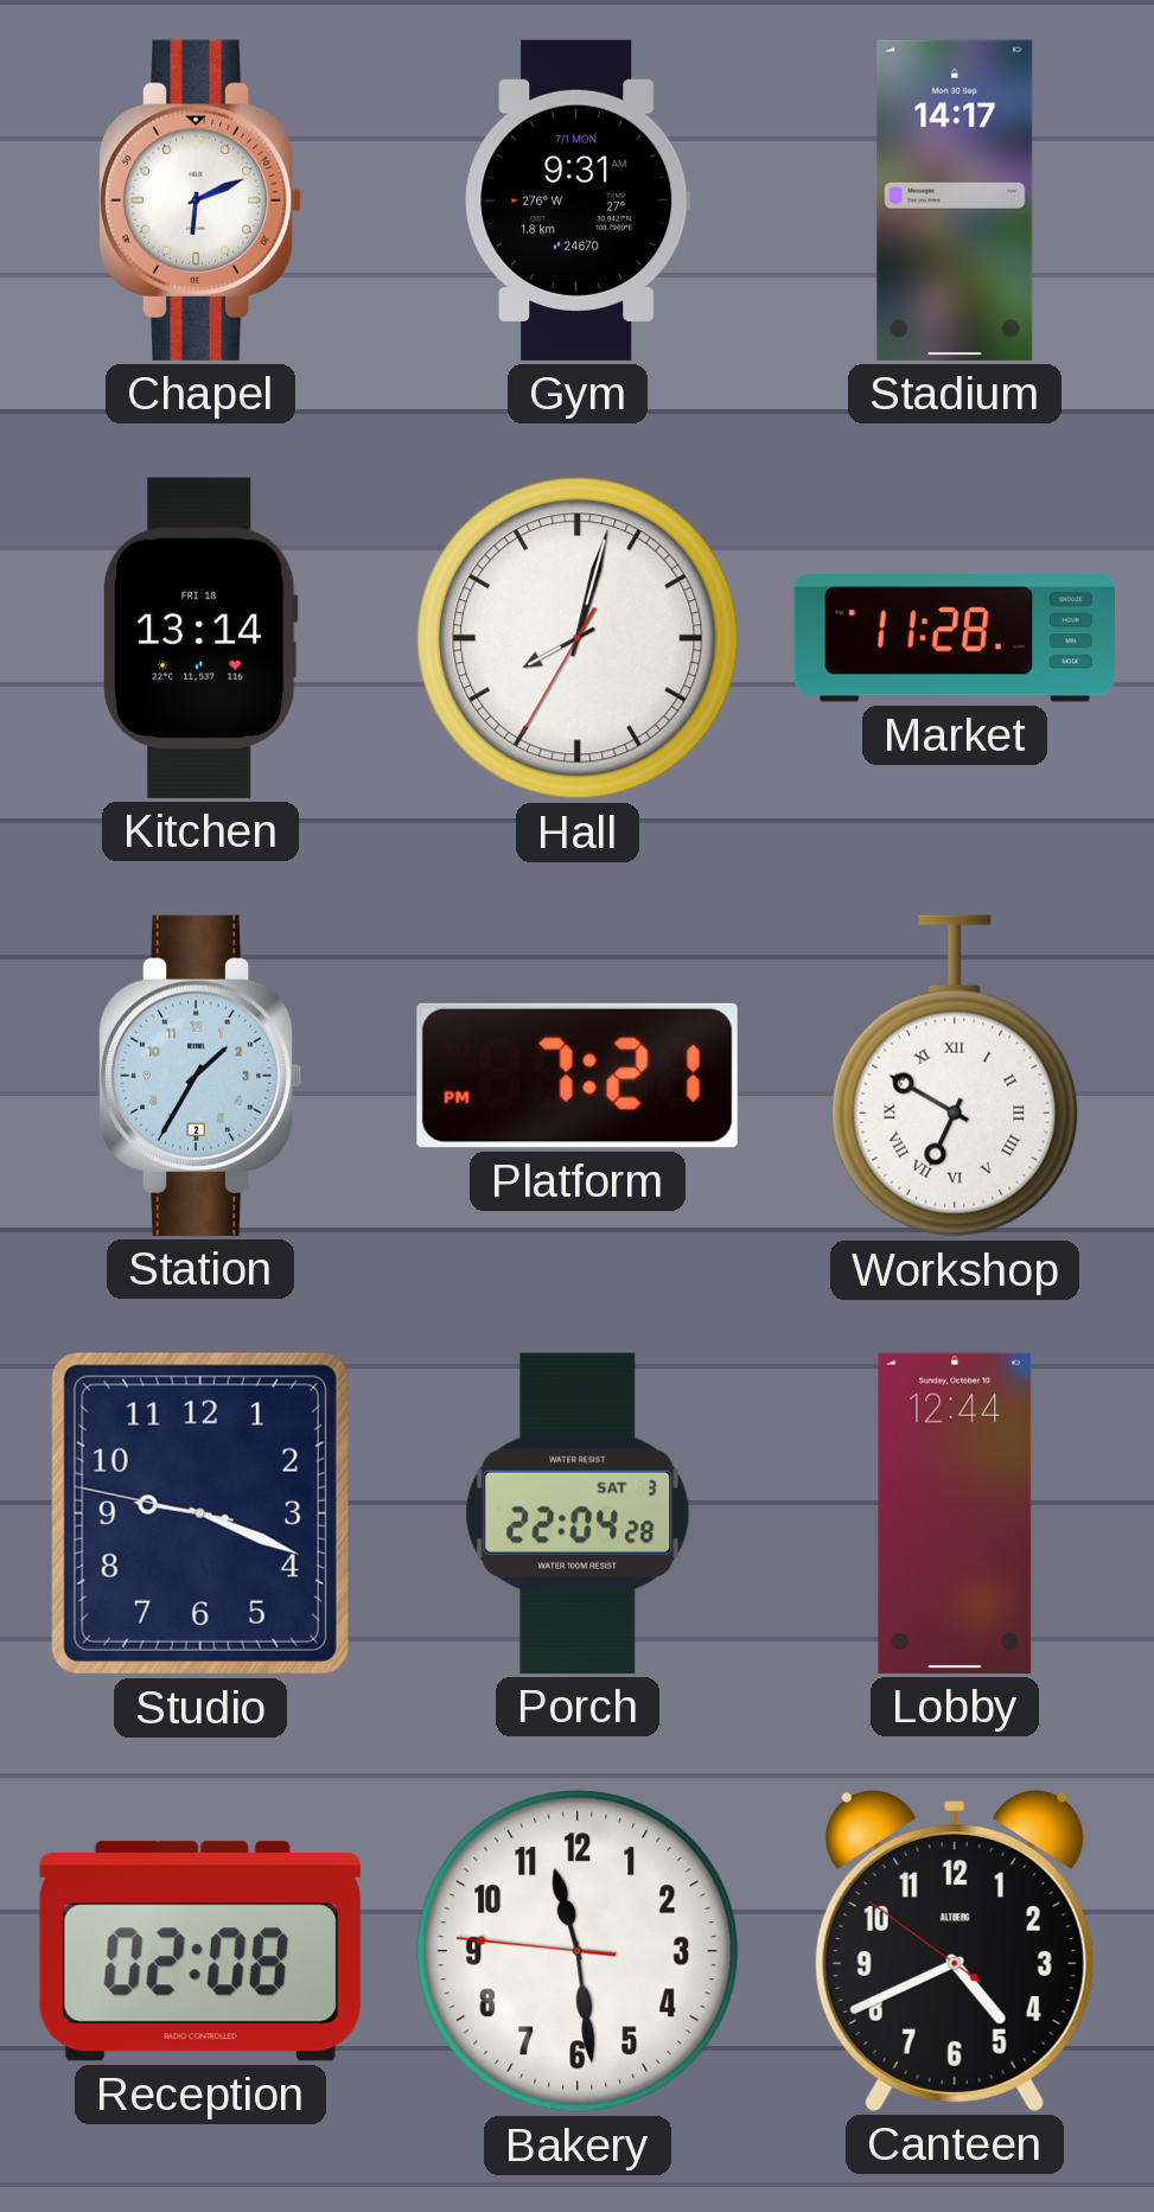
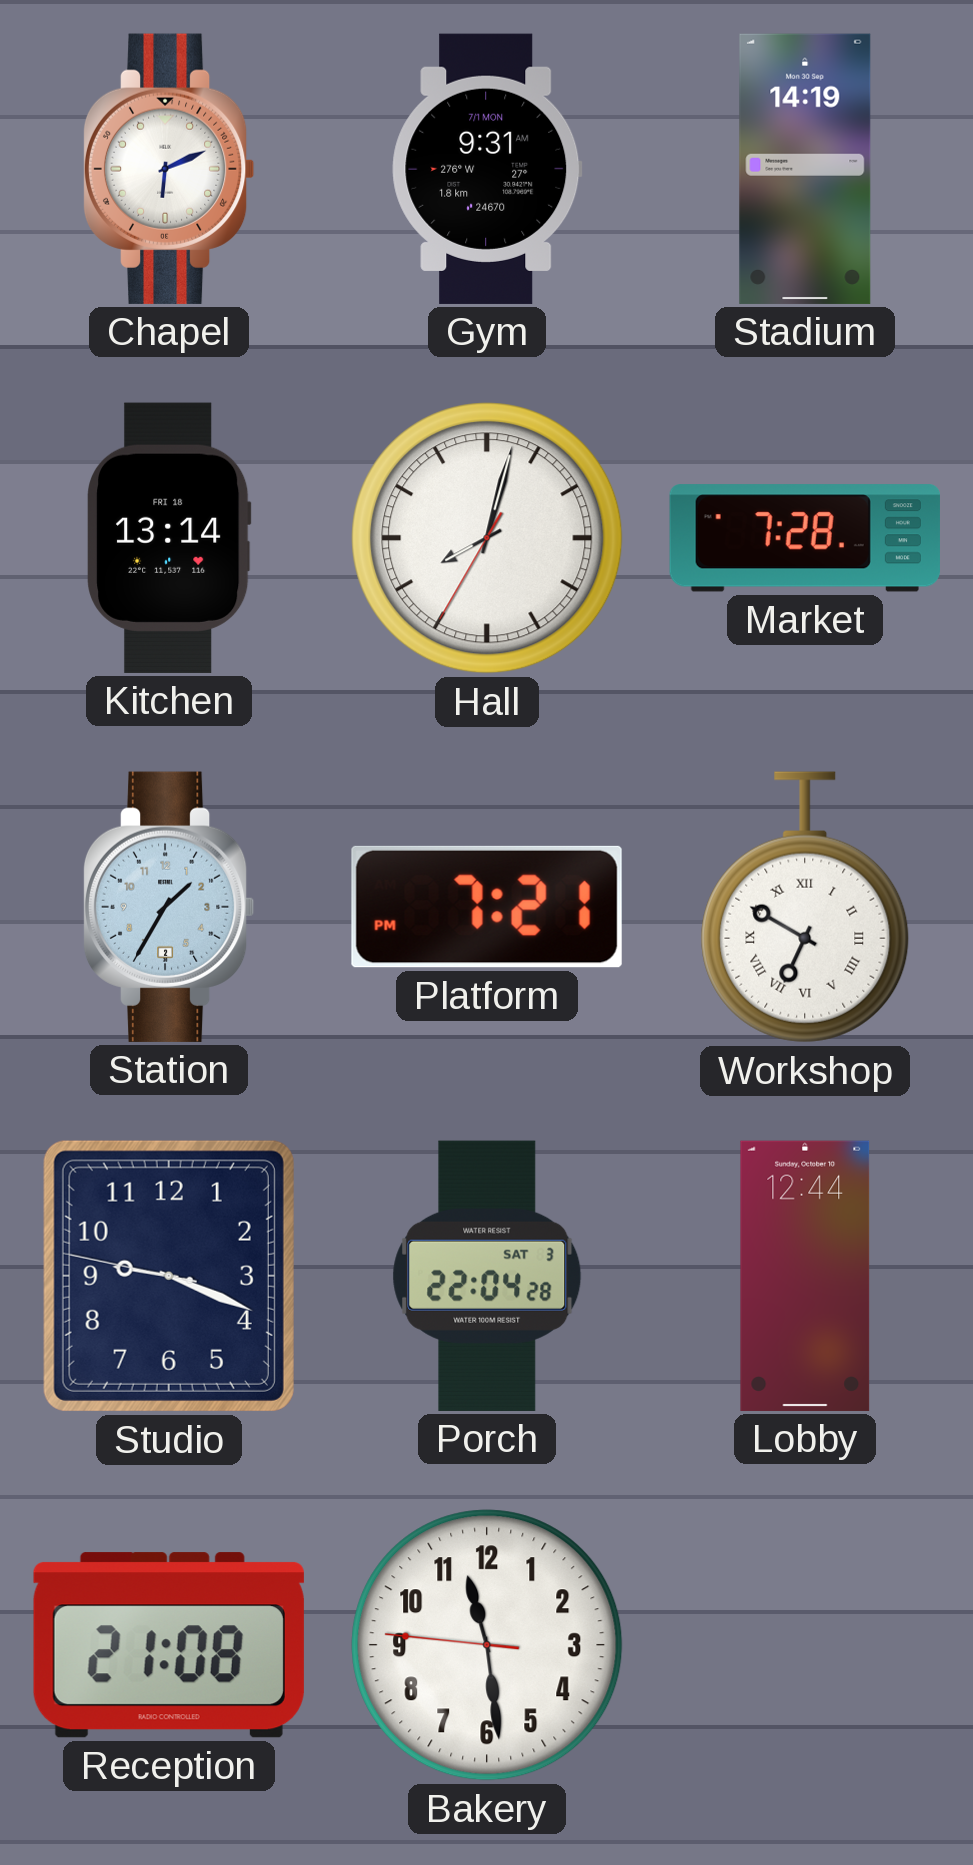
Stadium: 14:17 -> 14:19 (805, 169)
Market: 11:28 -> 7:28 (805, 538)
Reception: 02:08 -> 21:08 (169, 1645)
Canteen: 4:40 -> none (955, 1950)
